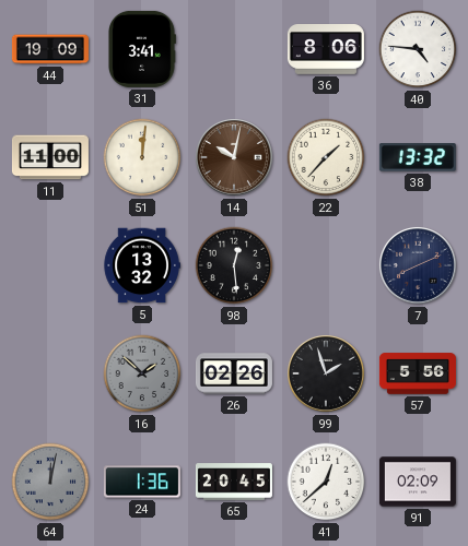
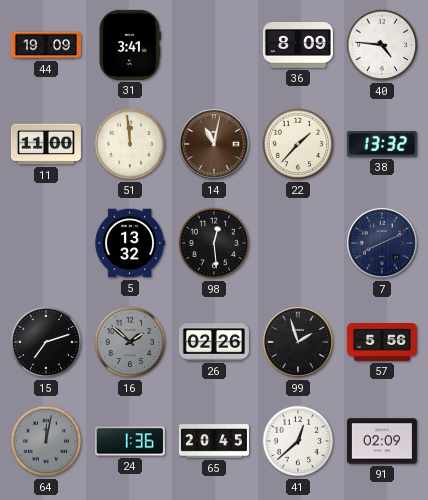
36: 8:06 -> 8:09 (298, 46)
51: 12:01 -> 11:59 (130, 144)
14: 10:02 -> 11:02 (214, 144)
15: none -> 7:12 (46, 342)
